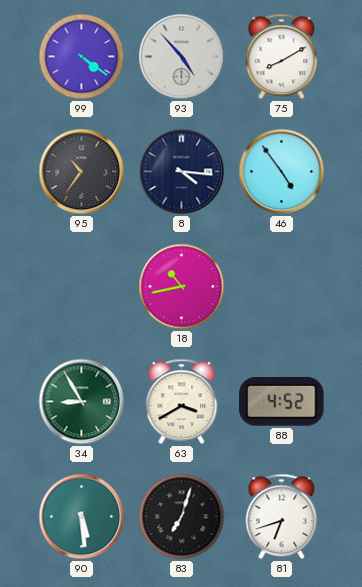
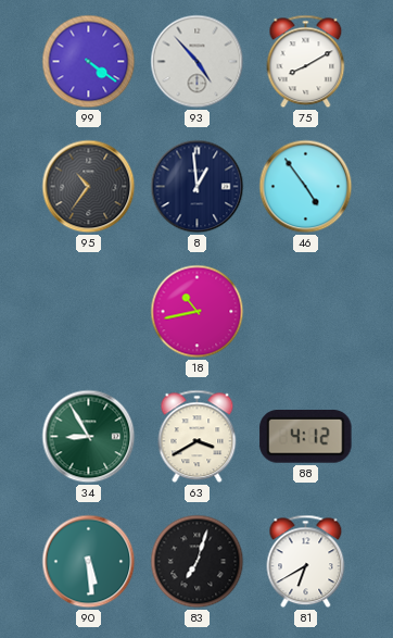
8: 4:16 -> 12:59 (198, 187)
88: 4:52 -> 4:12 (306, 437)
81: 6:42 -> 6:40 (306, 562)
